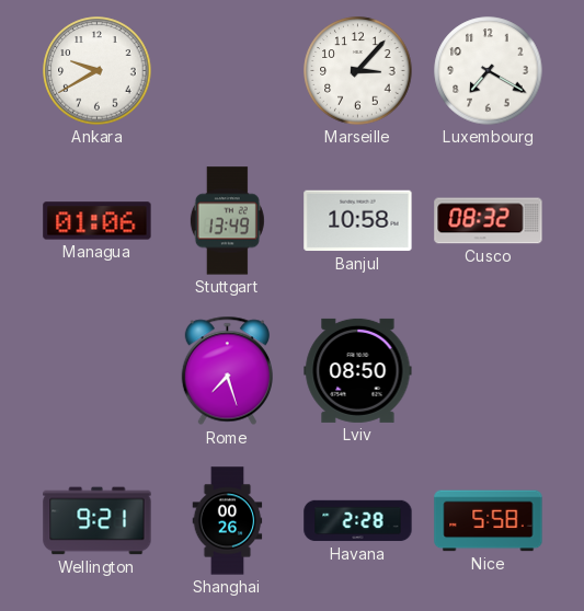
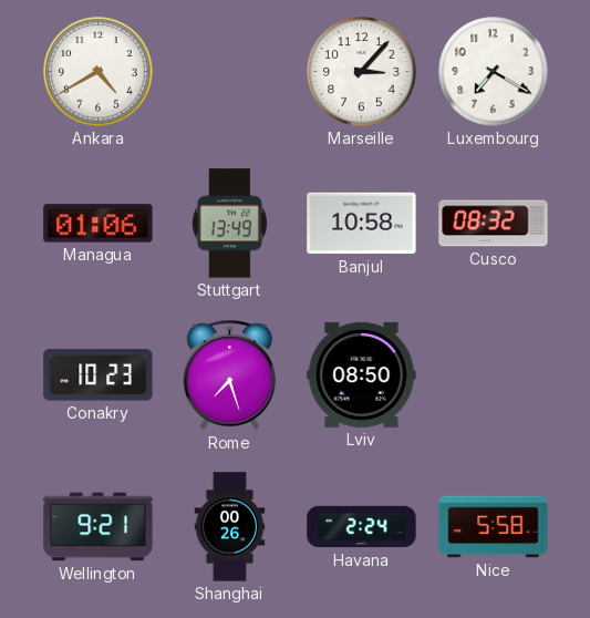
Ankara: 9:40 -> 4:40 (99, 72)
Conakry: none -> 10:23 (99, 375)
Havana: 2:28 -> 2:24 (362, 527)
